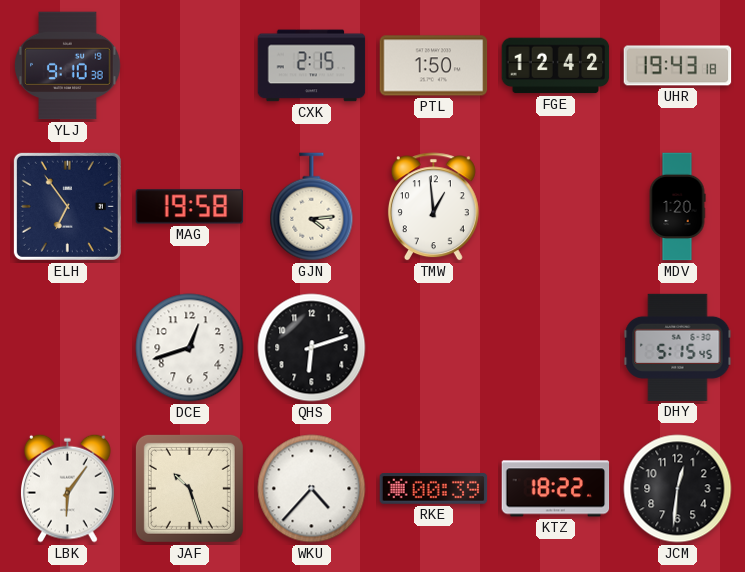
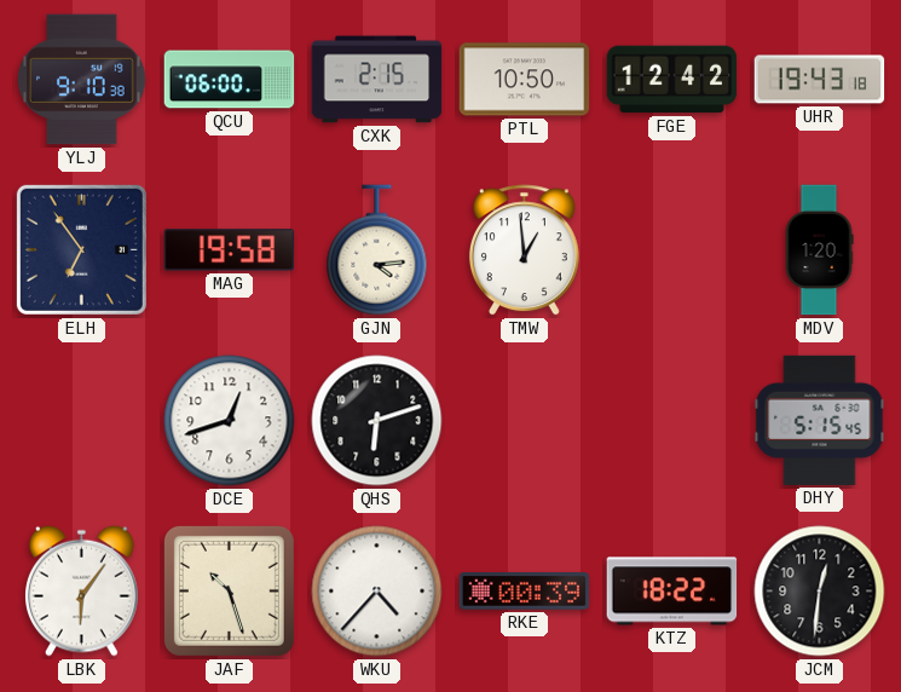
QCU: none -> 06:00 (230, 80)
PTL: 1:50 -> 10:50 (525, 80)
